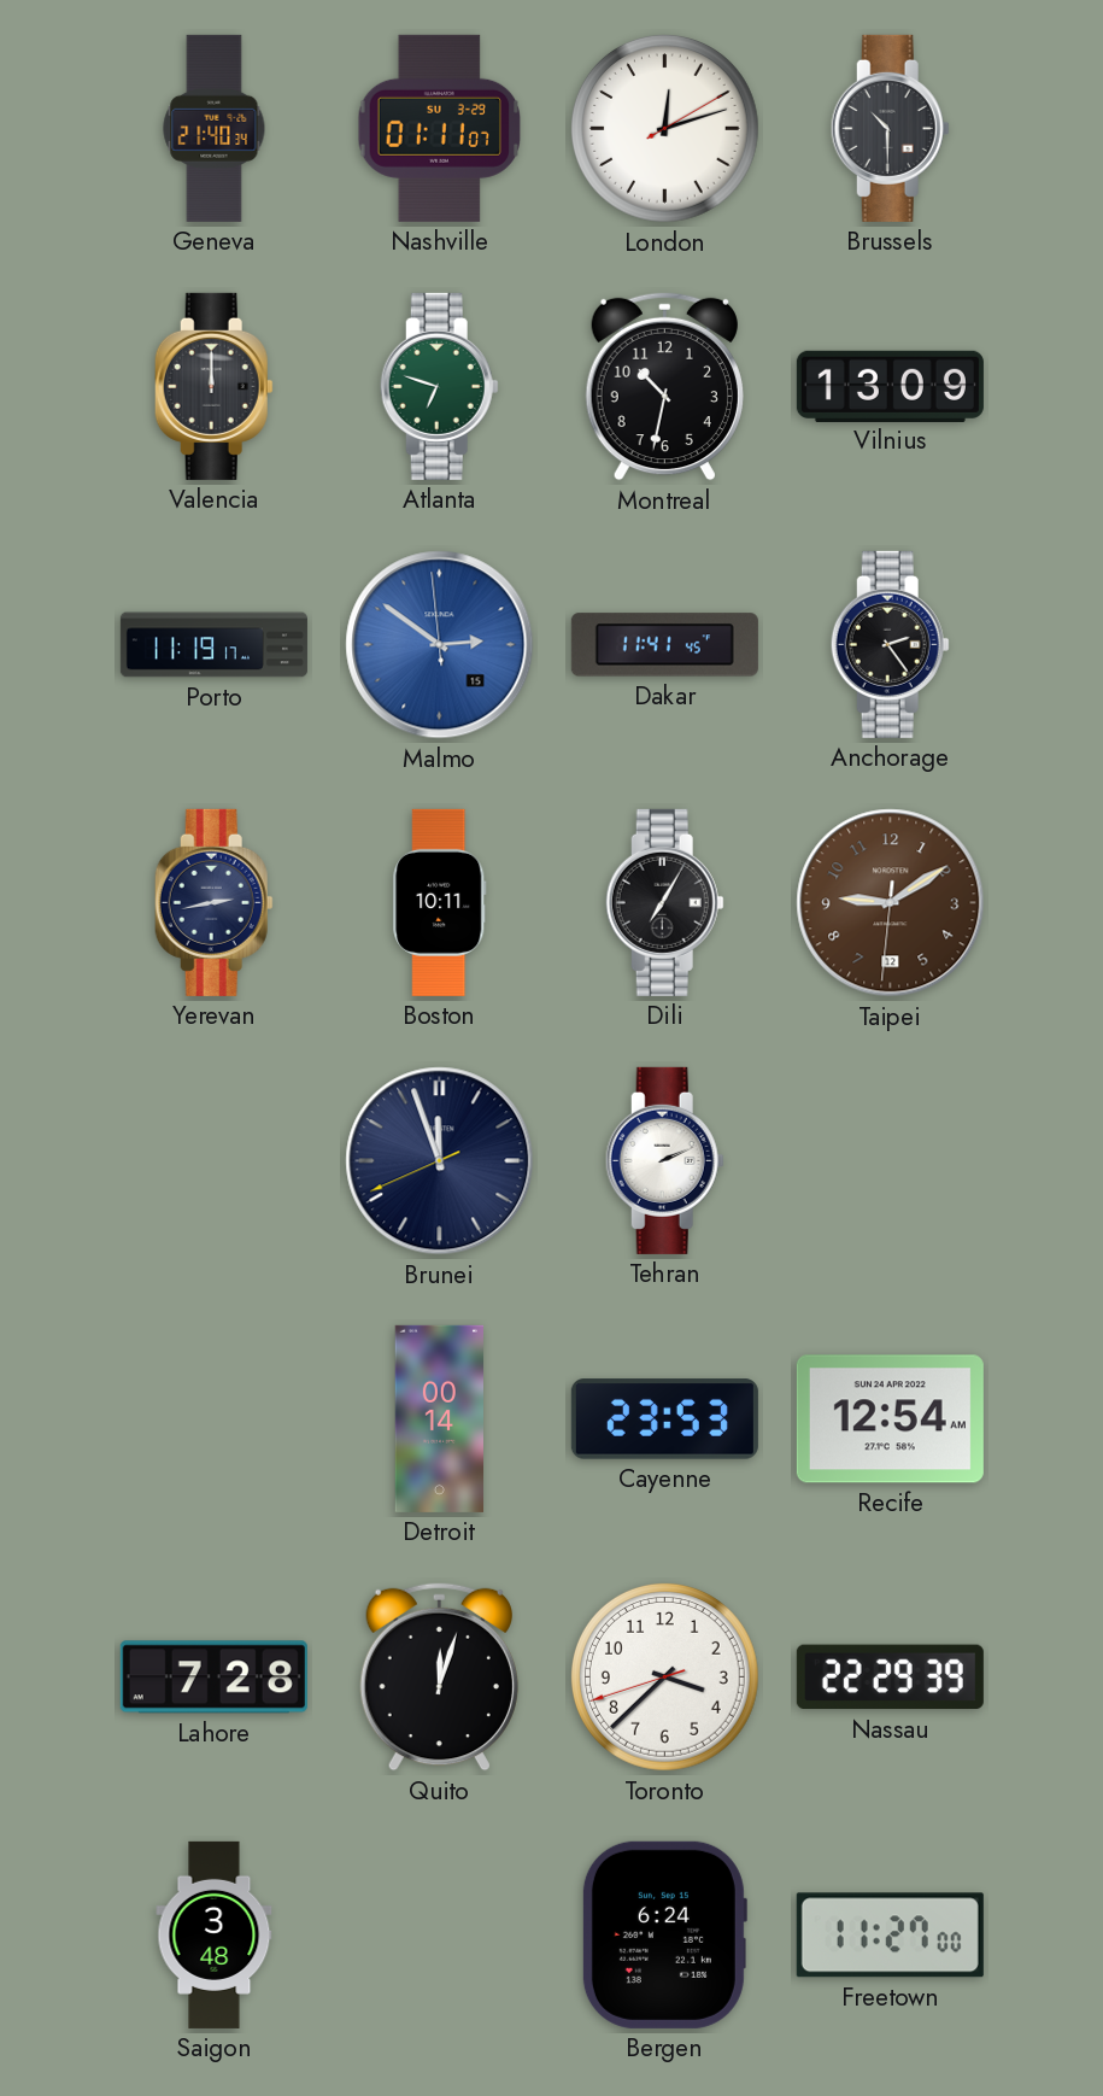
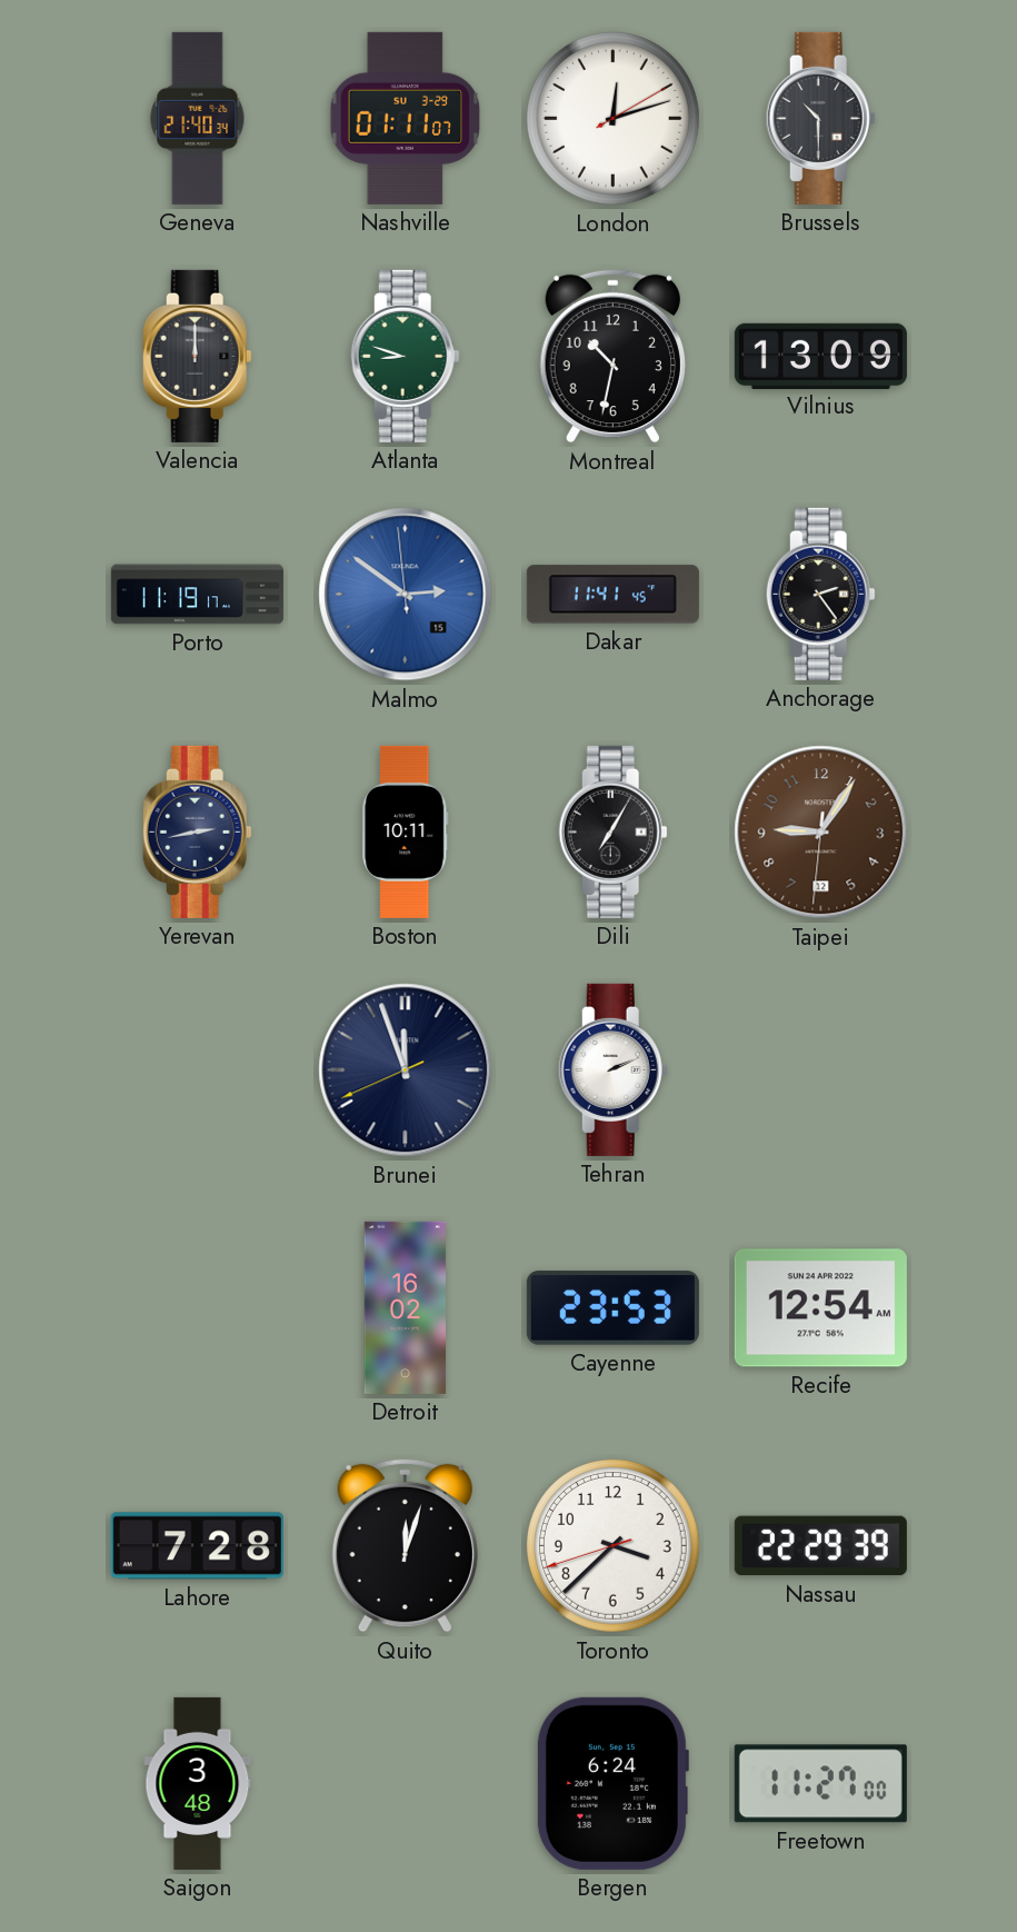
Atlanta: 6:48 -> 8:48 (405, 356)
Taipei: 9:09 -> 9:05 (821, 833)
Detroit: 00:14 -> 16:02 (405, 1307)
